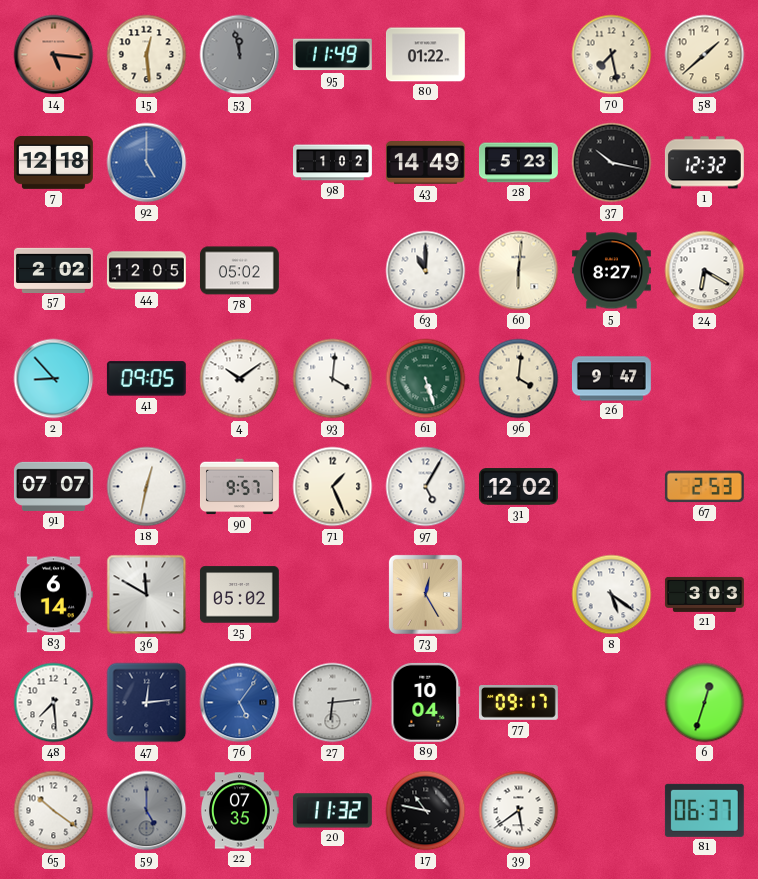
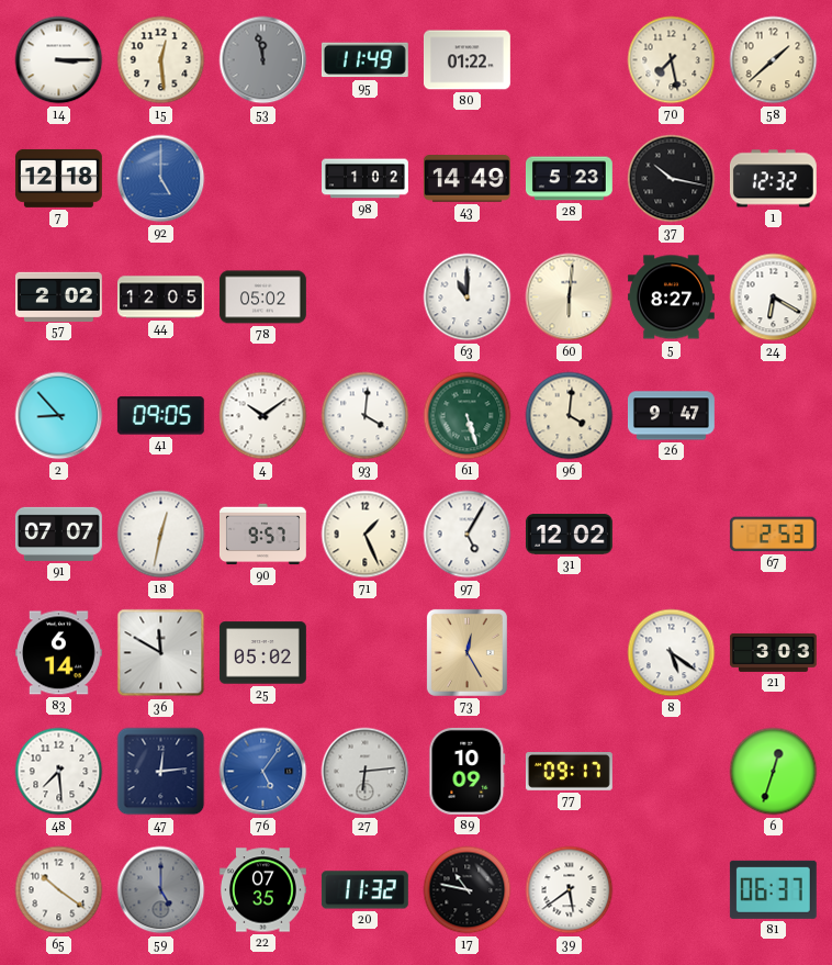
14: 5:16 -> 3:15 (59, 60)
14 dial: salmon -> white (59, 60)
89: 10:04 -> 10:09 (468, 771)
